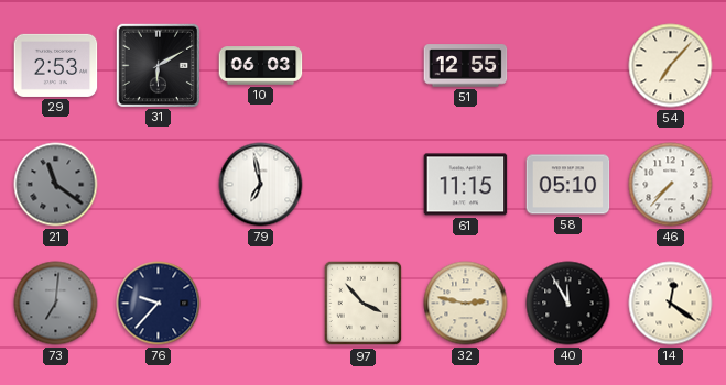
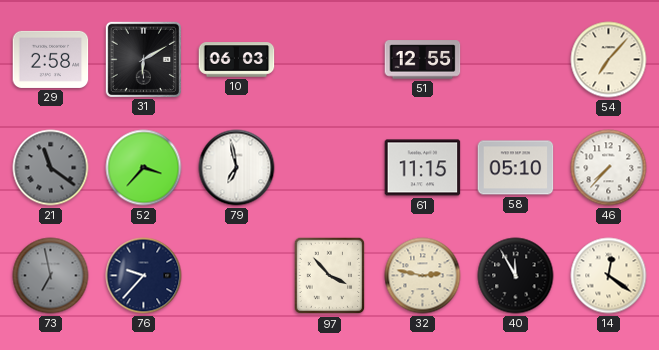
29: 2:53 -> 2:58 (51, 59)
52: none -> 3:37 (144, 168)
73: 7:01 -> 6:58 (51, 276)
